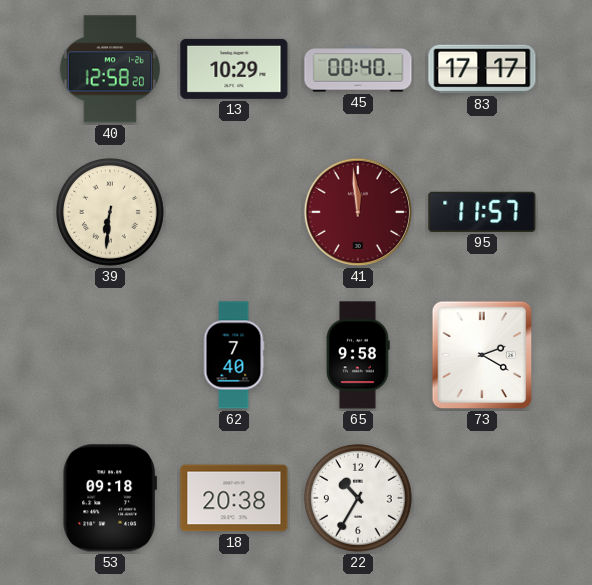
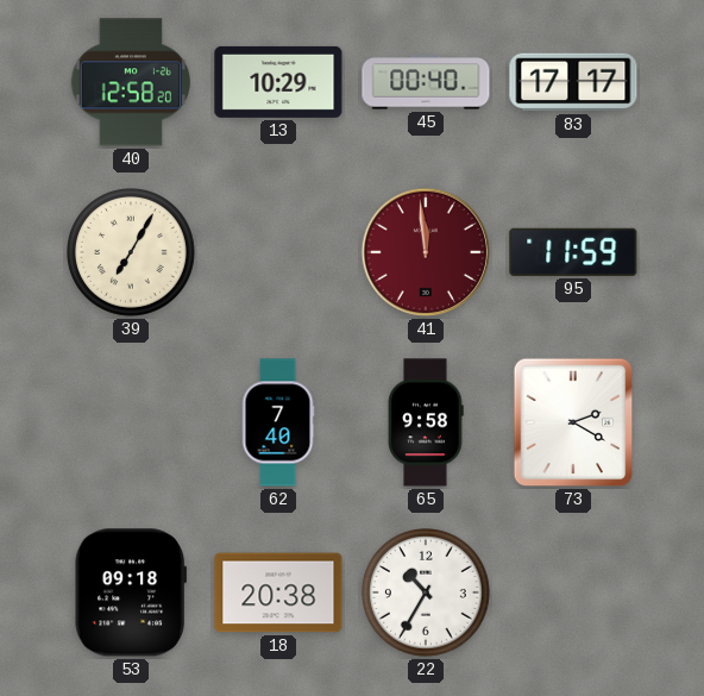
39: 6:31 -> 7:05 (132, 253)
95: 11:57 -> 11:59 (573, 252)
